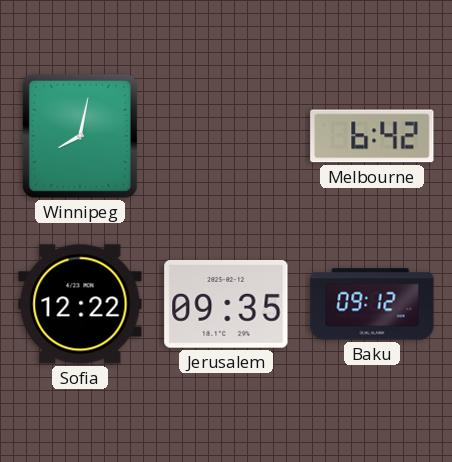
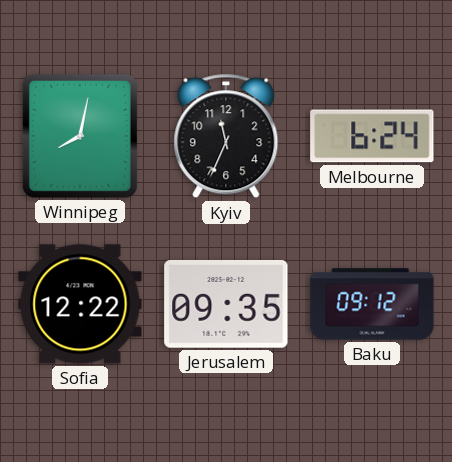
Kyiv: none -> 11:34 (226, 136)
Melbourne: 6:42 -> 6:24 (372, 136)
